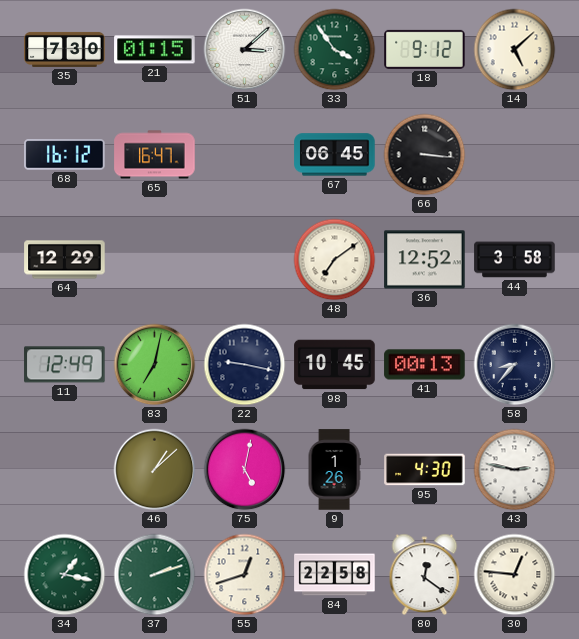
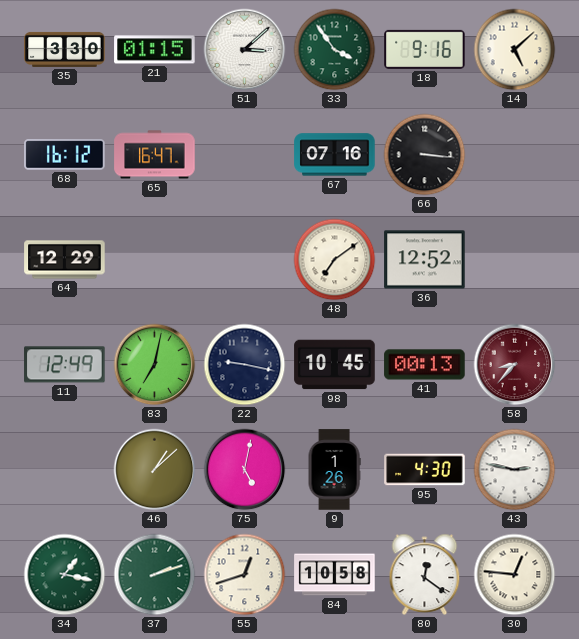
35: 7:30 -> 3:30 (65, 49)
18: 9:12 -> 9:16 (425, 49)
67: 06:45 -> 07:16 (335, 155)
44: 3:58 -> none (515, 260)
58 dial: navy -> burgundy (515, 365)
84: 22:58 -> 10:58 (335, 575)
